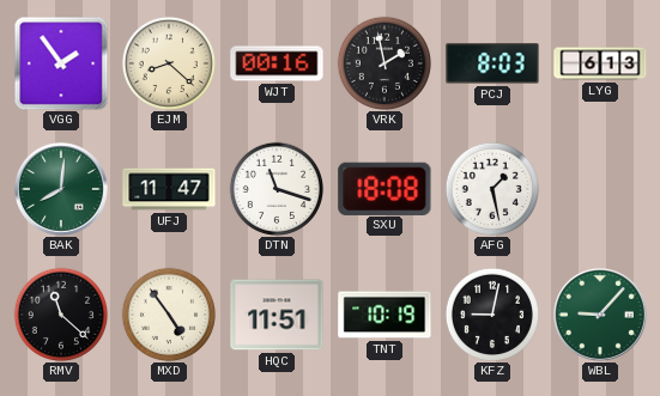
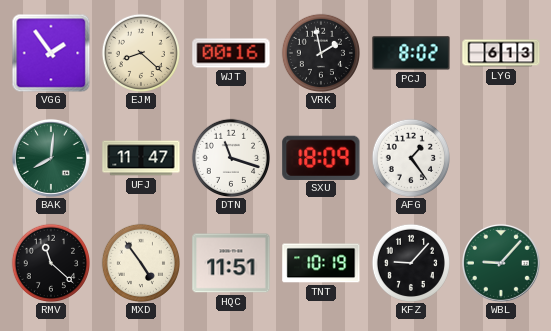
PCJ: 8:03 -> 8:02 (411, 53)
SXU: 18:08 -> 18:09 (321, 157)
AFG: 1:28 -> 1:24 (410, 157)
KFZ: 9:02 -> 9:07 (410, 262)
